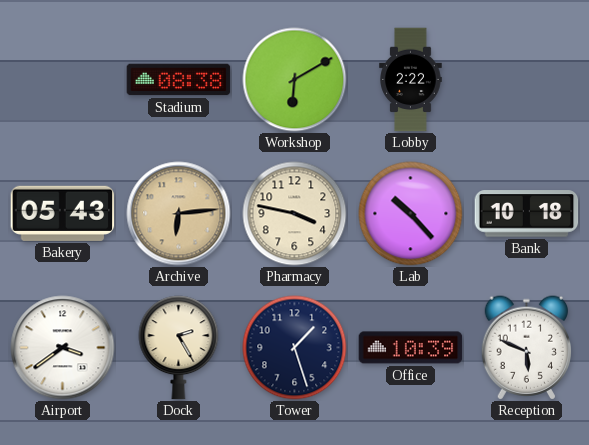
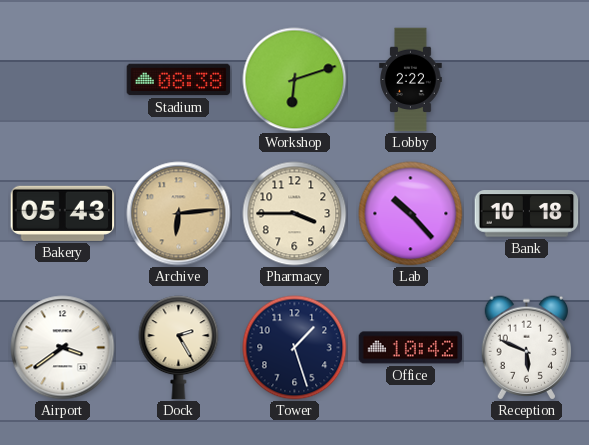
Workshop: 6:10 -> 6:12 (295, 80)
Pharmacy: 3:47 -> 3:45 (295, 214)
Office: 10:39 -> 10:42 (411, 348)
